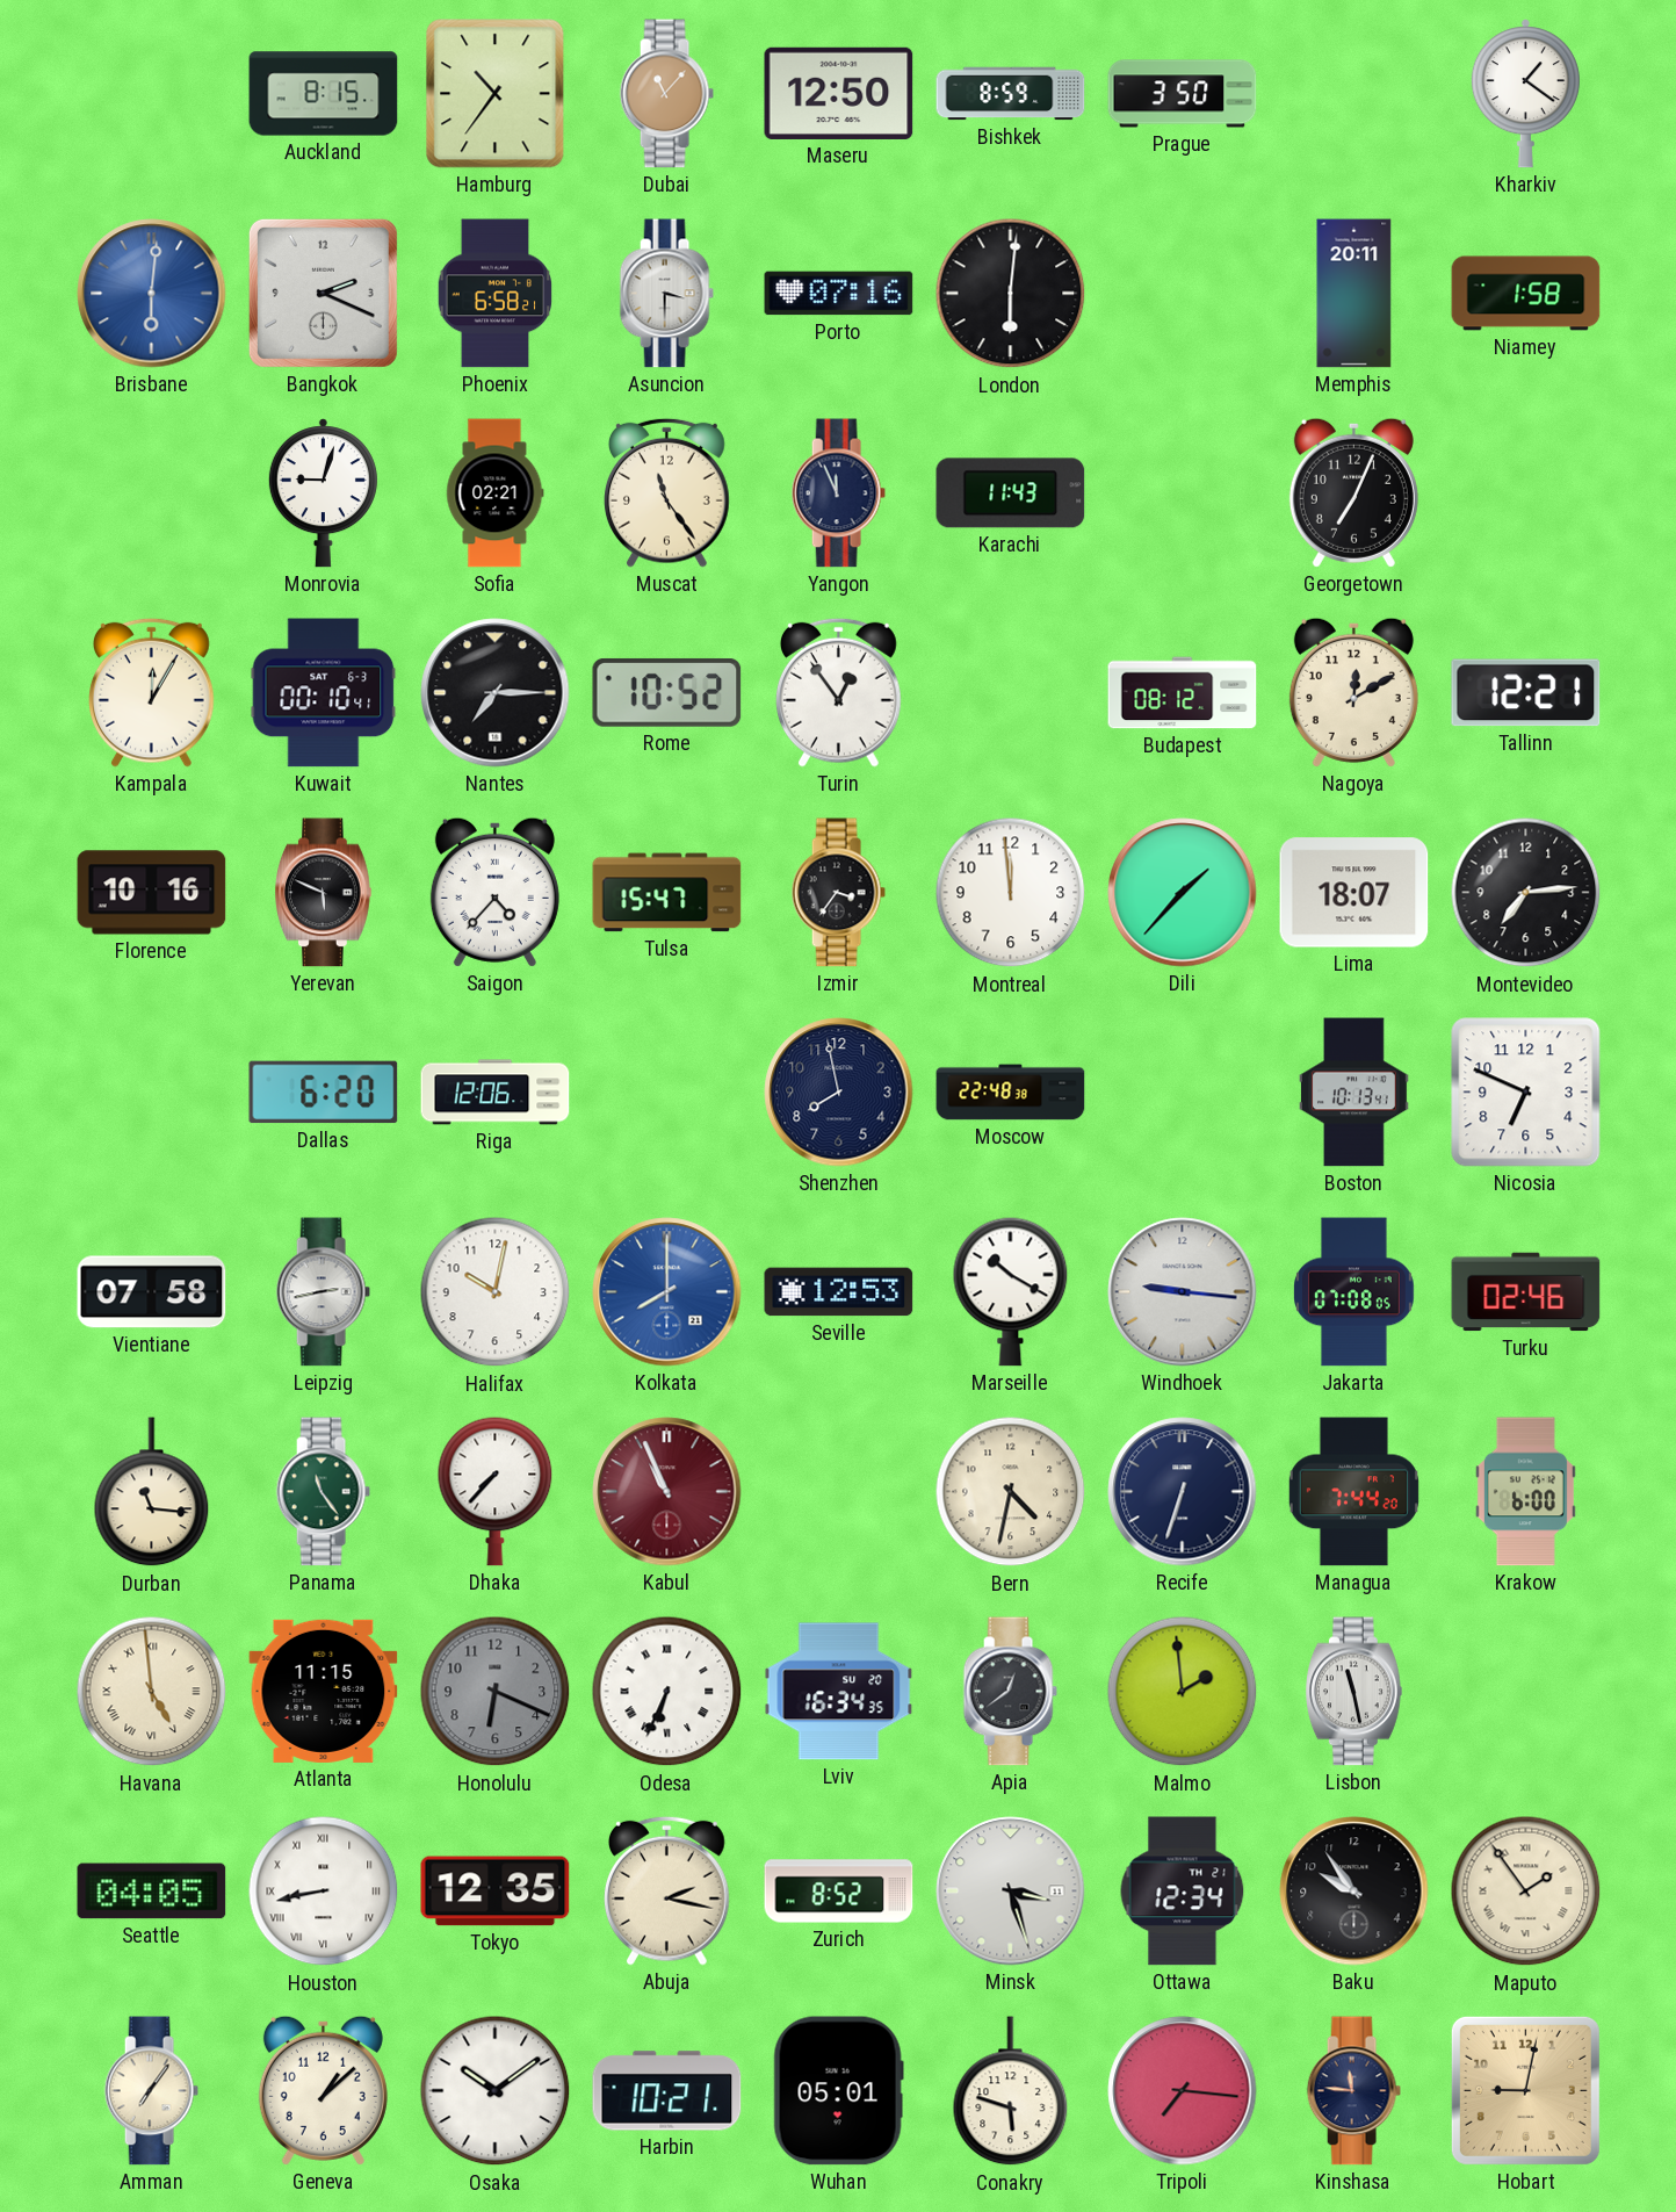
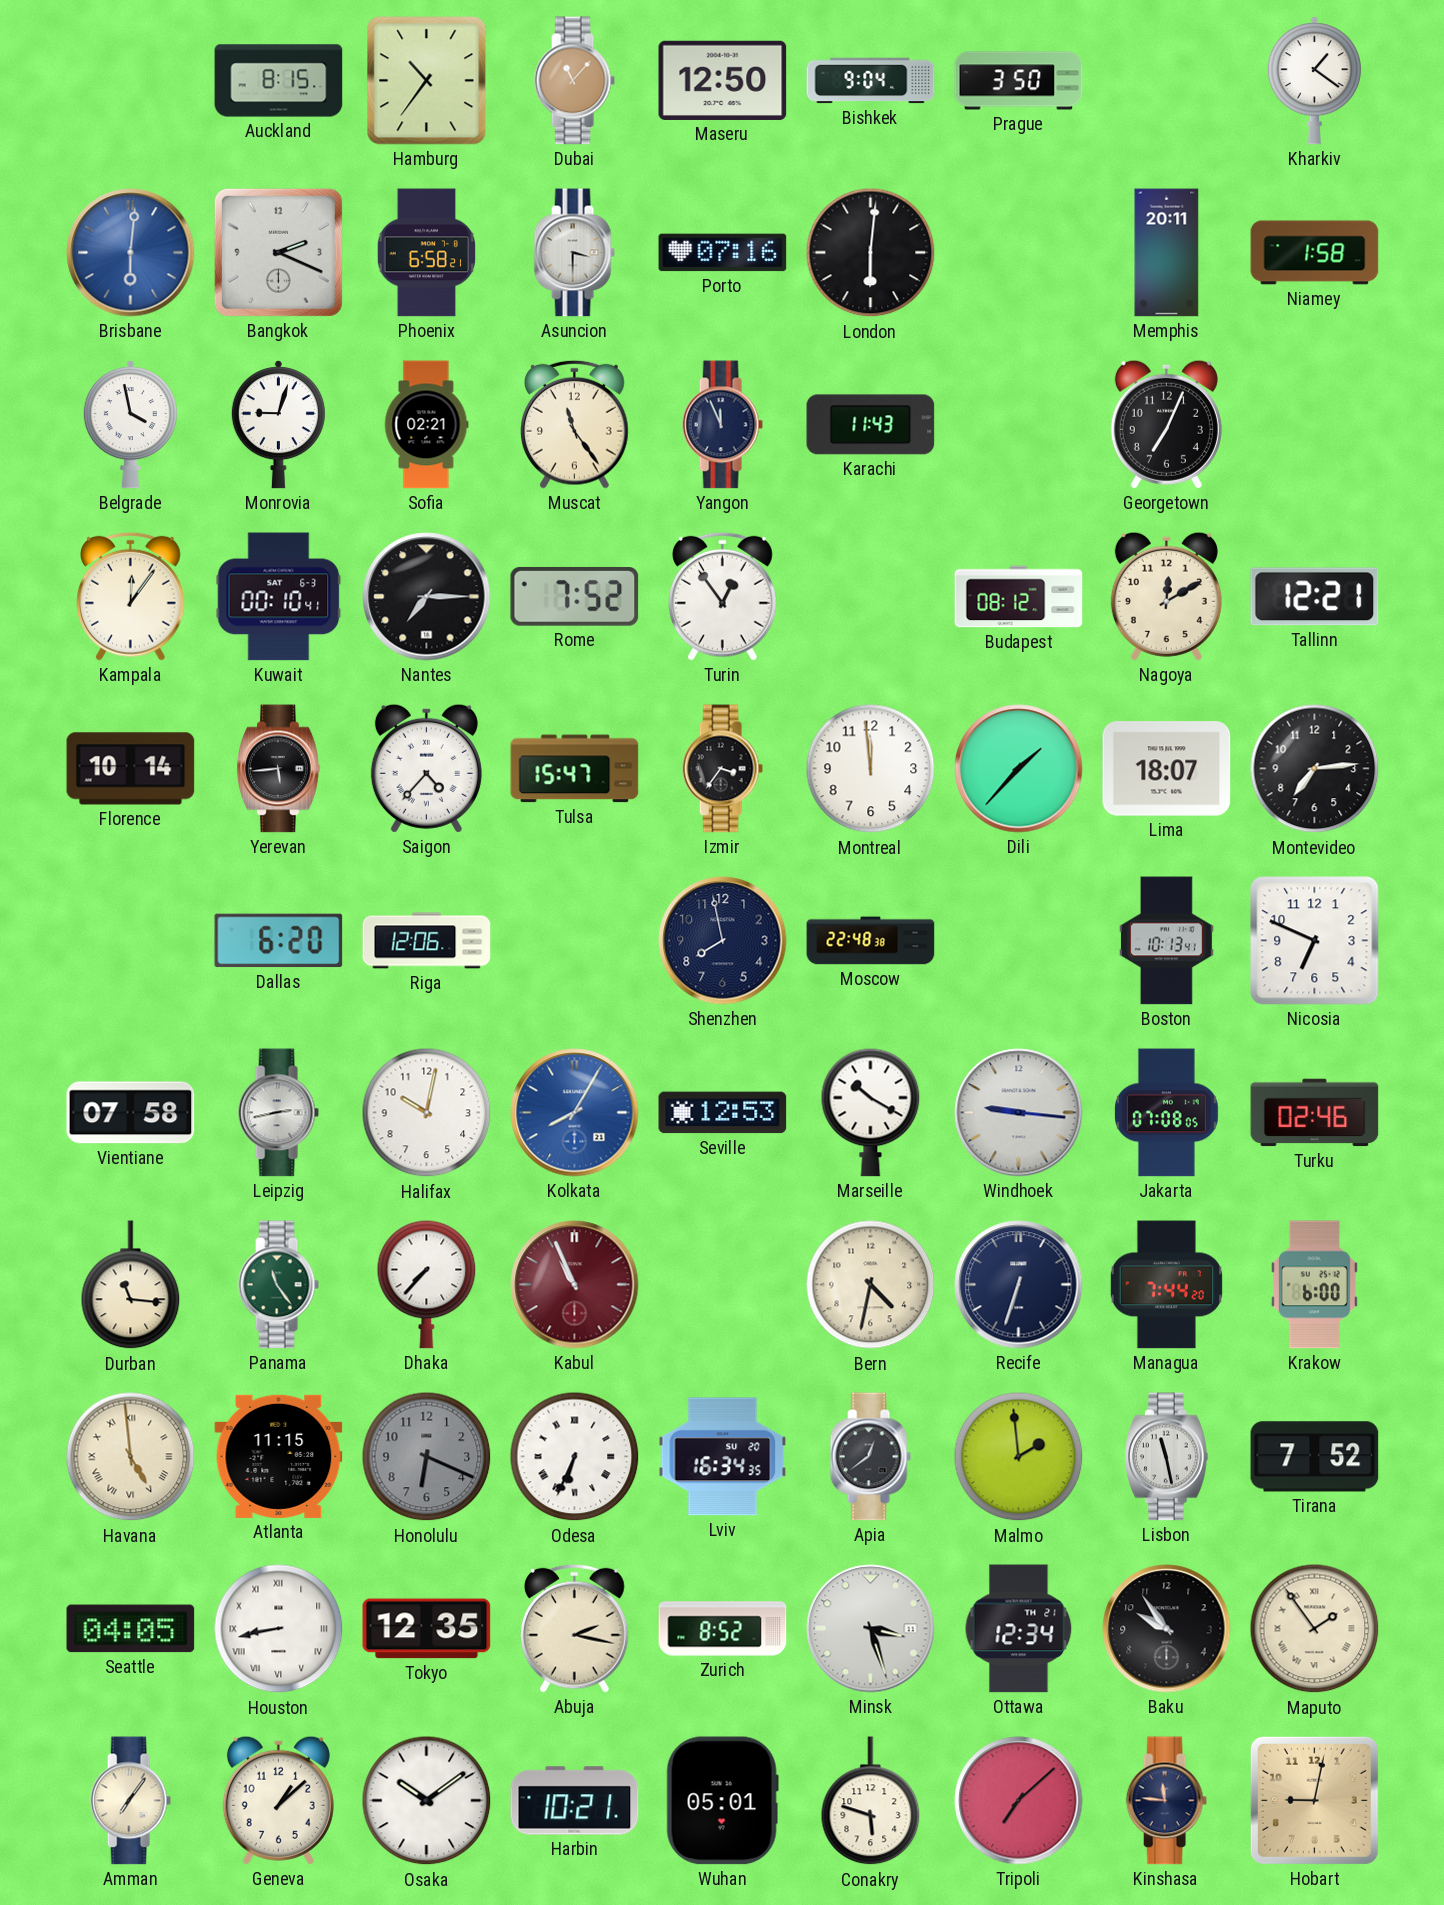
Bishkek: 8:59 -> 9:04 (871, 81)
Belgrade: none -> 3:58 (130, 425)
Kampala: 12:05 -> 12:06 (131, 596)
Rome: 10:52 -> 7:52 (575, 597)
Florence: 10:16 -> 10:14 (131, 769)
Yerevan: 5:49 -> 5:44 (279, 769)
Kolkata: 8:00 -> 8:05 (575, 1113)
Tirana: none -> 7:52 (1315, 1457)
Tripoli: 7:16 -> 7:08 (1019, 1801)
